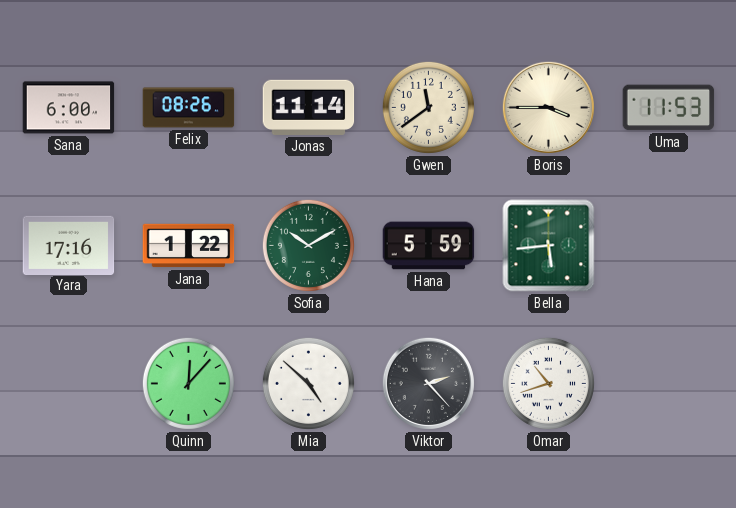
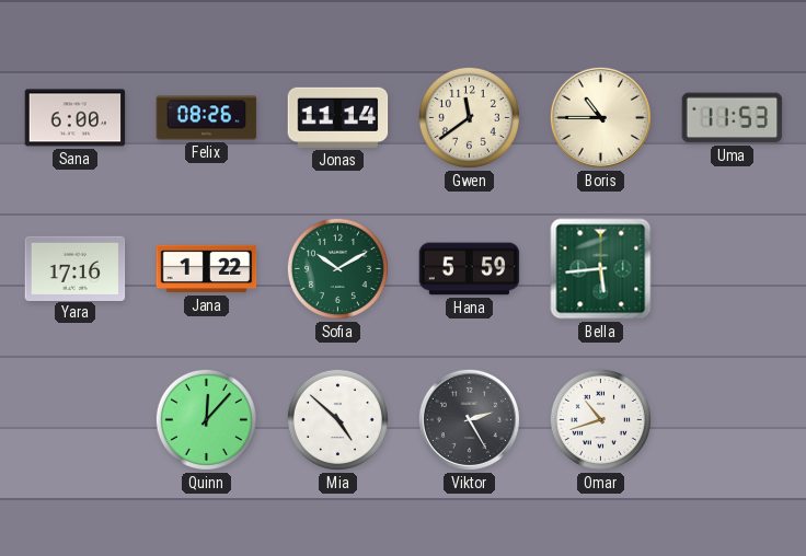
Boris: 3:45 -> 10:45 (600, 117)
Viktor: 2:23 -> 2:25 (469, 419)
